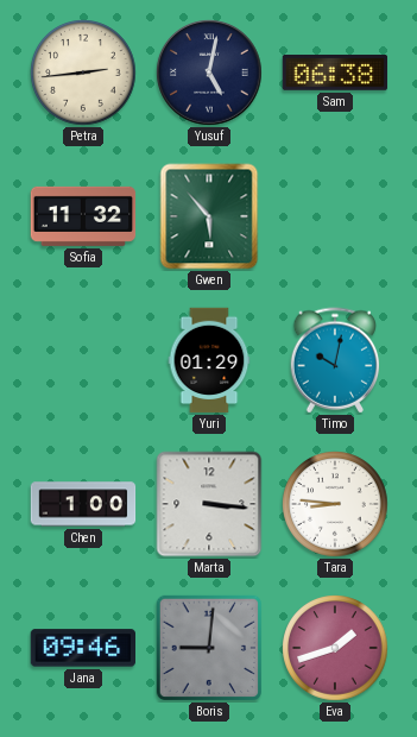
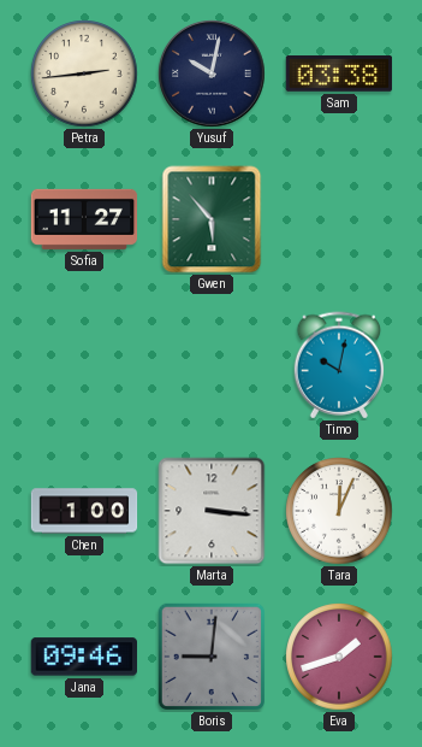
Yusuf: 5:02 -> 10:02 (212, 73)
Sam: 06:38 -> 03:38 (339, 73)
Sofia: 11:32 -> 11:27 (84, 219)
Yuri: 01:29 -> none (209, 360)
Tara: 8:46 -> 12:04 (339, 511)
